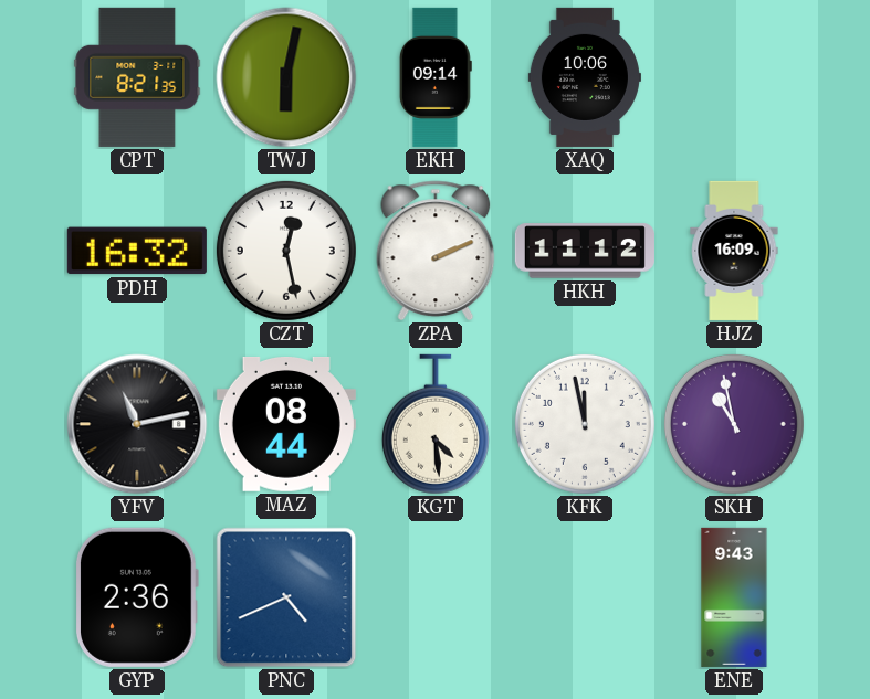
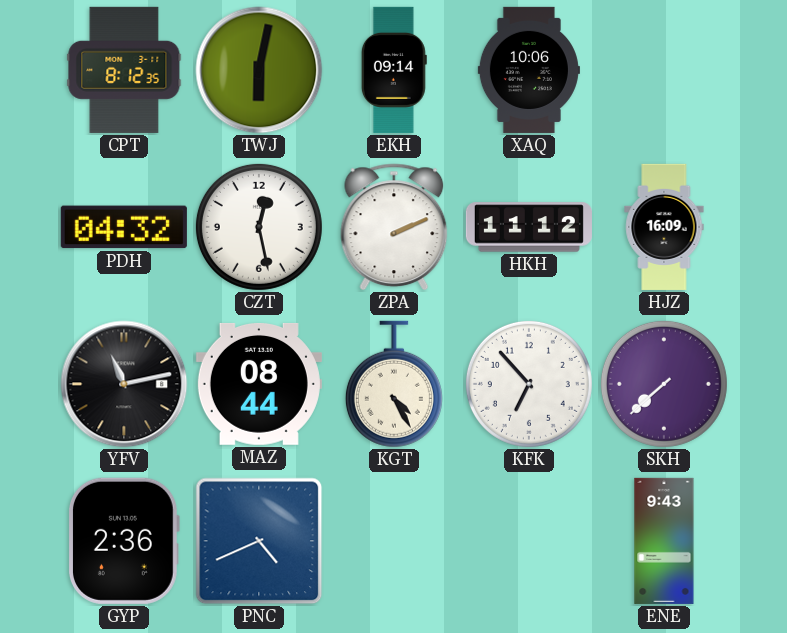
CPT: 8:21 -> 8:12 (124, 70)
PDH: 16:32 -> 04:32 (124, 227)
KGT: 4:29 -> 4:25 (394, 384)
KFK: 11:58 -> 6:53 (529, 384)
SKH: 10:58 -> 7:38 (664, 384)
